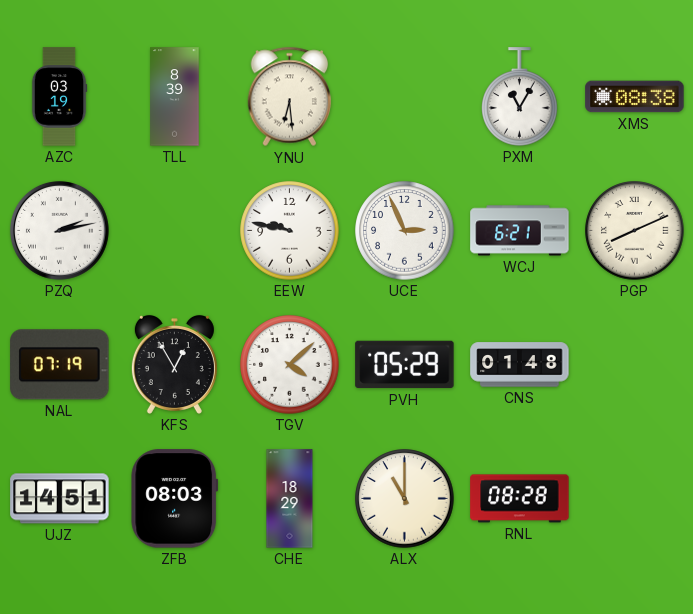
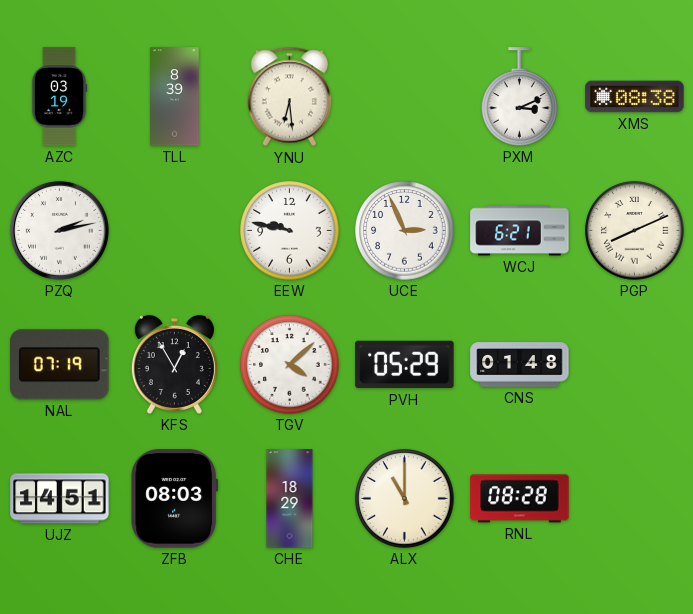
PXM: 11:05 -> 3:11 (520, 97)
